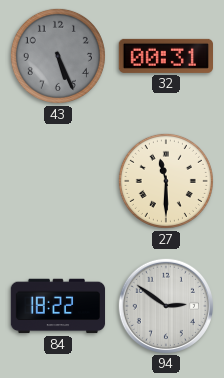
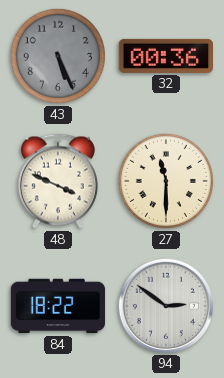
32: 00:31 -> 00:36 (165, 56)
48: none -> 3:49 (58, 181)
